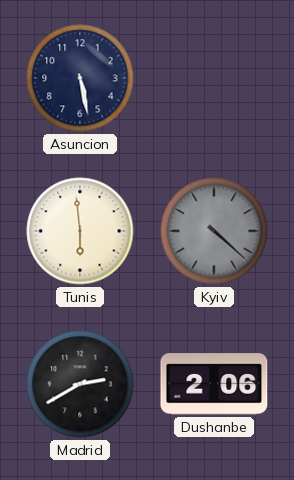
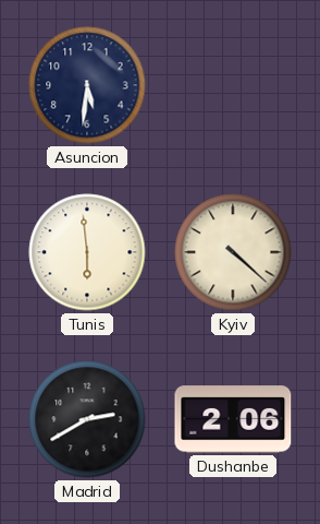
Asuncion: 5:28 -> 5:31 (87, 85)
Kyiv dial: grey -> cream (233, 252)
